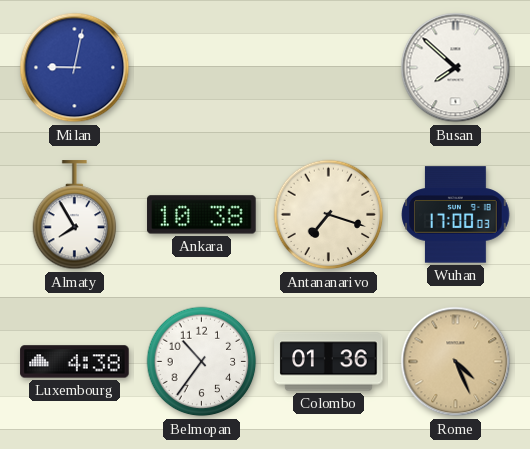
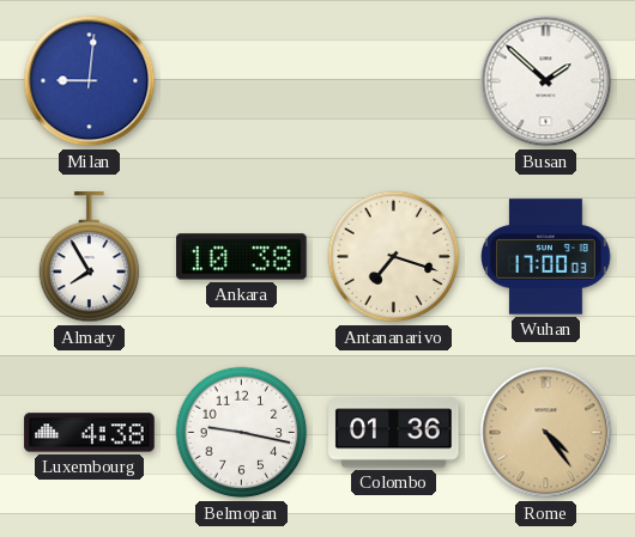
Milan: 9:02 -> 9:01 (90, 81)
Busan: 7:52 -> 1:52 (546, 81)
Belmopan: 10:36 -> 9:17 (242, 433)
Rome: 4:26 -> 4:24 (546, 433)
